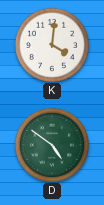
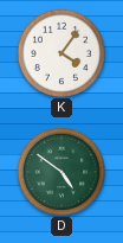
K: 4:01 -> 4:06 (60, 52)
